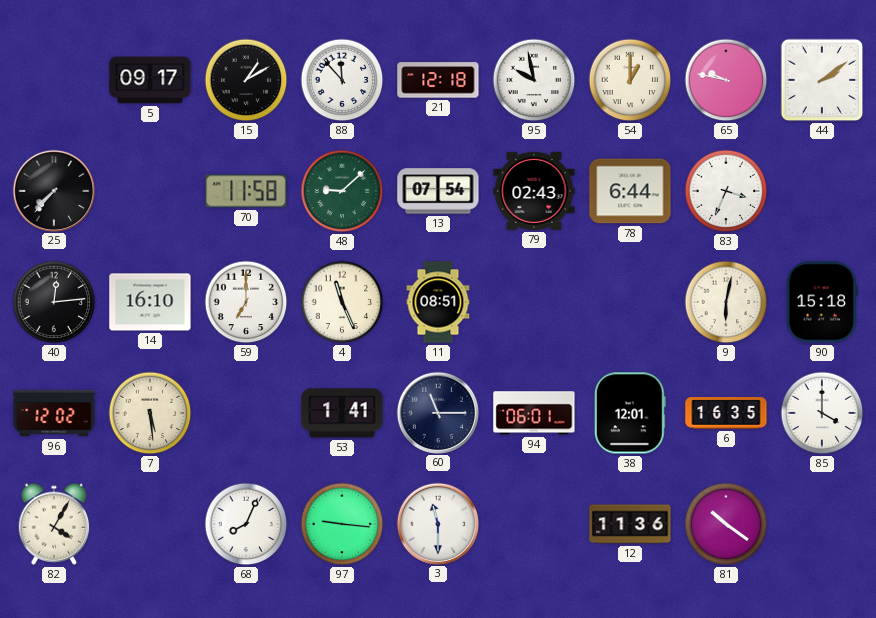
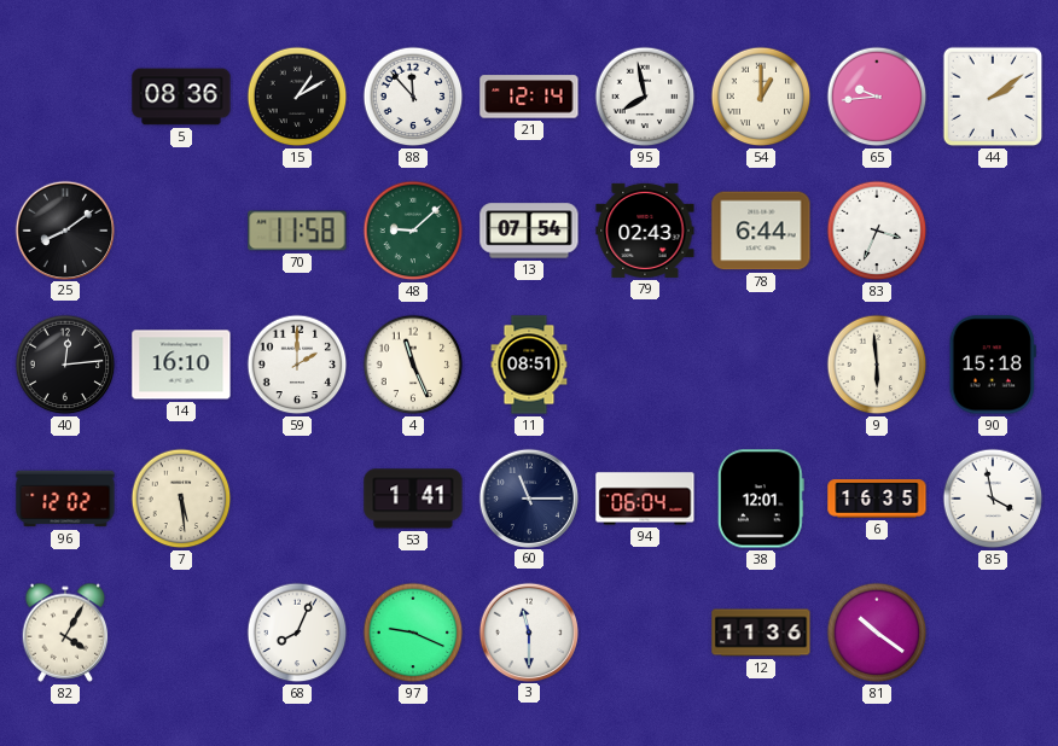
5: 09:17 -> 08:36 (181, 97)
21: 12:18 -> 12:14 (529, 97)
95: 9:58 -> 7:58 (645, 97)
65: 9:47 -> 9:44 (877, 97)
25: 7:37 -> 8:09 (64, 229)
59: 7:00 -> 2:00 (297, 365)
9: 6:02 -> 5:59 (877, 365)
94: 06:01 -> 06:04 (645, 499)
85: 4:00 -> 3:58 (993, 499)
97: 9:16 -> 9:19 (413, 633)
